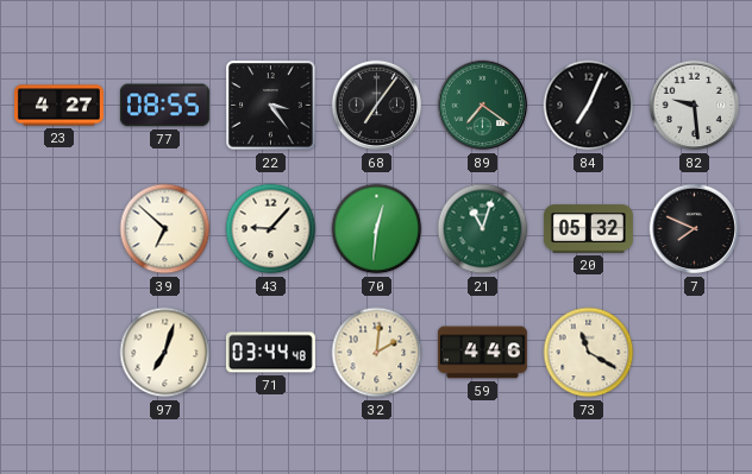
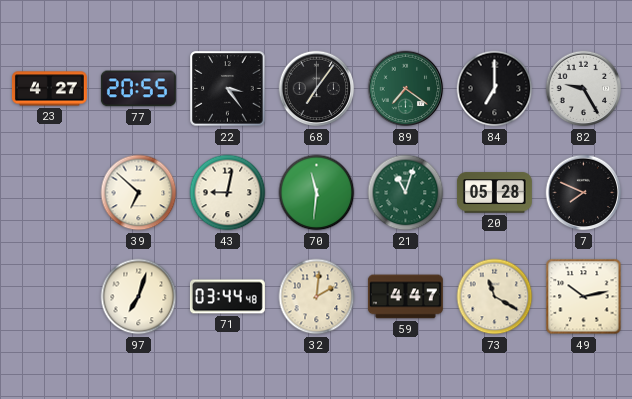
77: 08:55 -> 20:55 (138, 89)
84: 7:04 -> 7:00 (495, 89)
82: 9:29 -> 9:25 (584, 89)
43: 9:07 -> 9:02 (228, 193)
70: 12:31 -> 11:31 (317, 193)
20: 05:32 -> 05:28 (494, 193)
59: 4:46 -> 4:47 (405, 297)
49: none -> 10:13 (584, 297)
